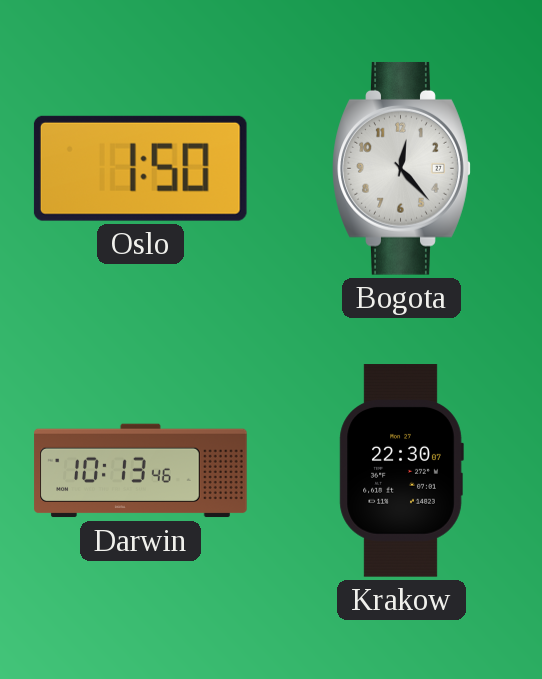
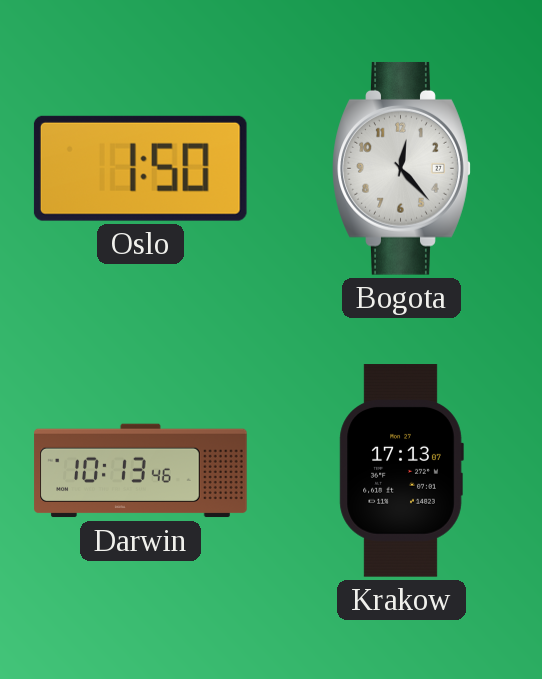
Krakow: 22:30 -> 17:13 (401, 471)
